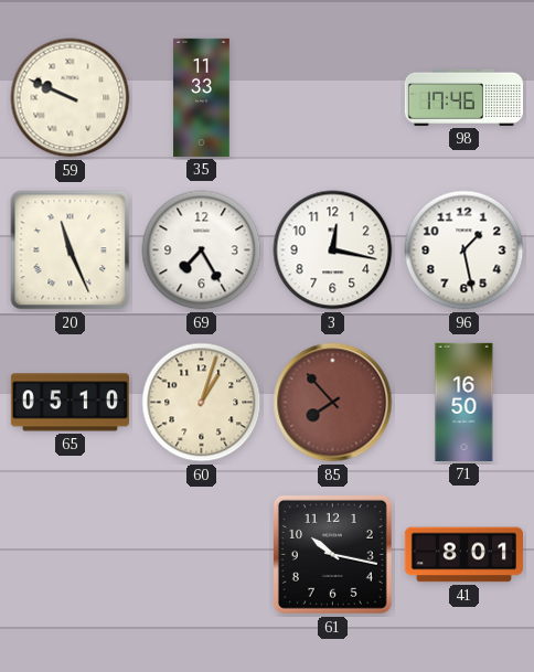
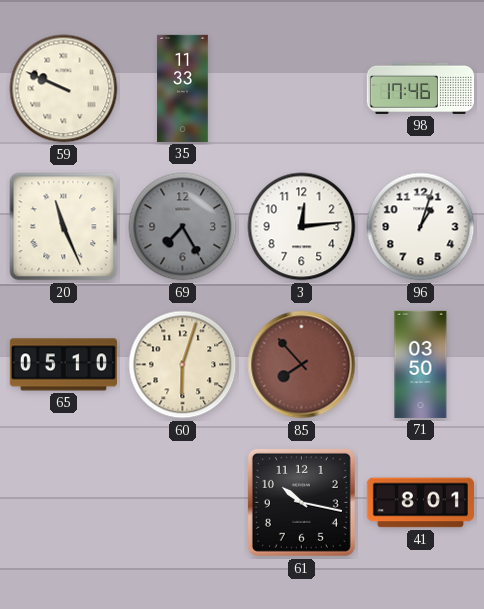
69 dial: white -> grey (183, 227)
3: 12:17 -> 12:14 (302, 227)
96: 1:28 -> 1:03 (421, 227)
60: 1:03 -> 6:03 (183, 365)
71: 16:50 -> 03:50 (421, 364)
